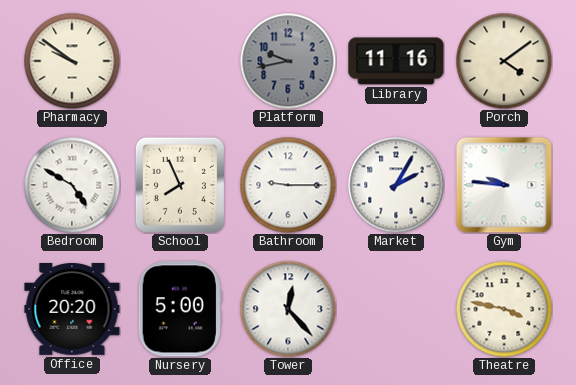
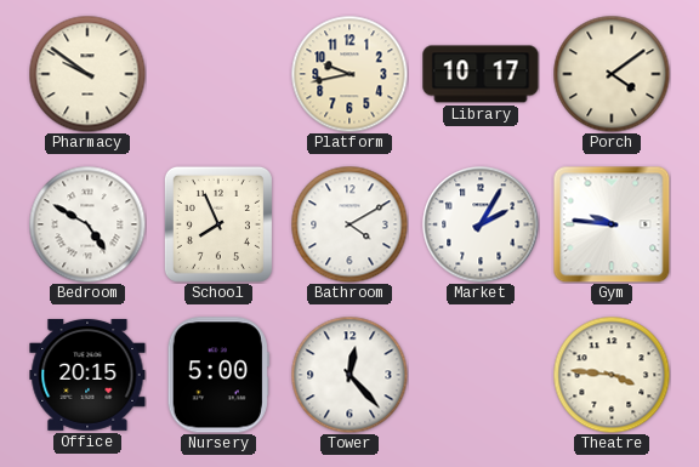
Platform dial: grey -> cream (349, 74)
Library: 11:16 -> 10:17 (481, 74)
Bathroom: 9:15 -> 4:10 (349, 224)
Office: 20:20 -> 20:15 (87, 376)
Theatre: 3:47 -> 3:46 (612, 375)
